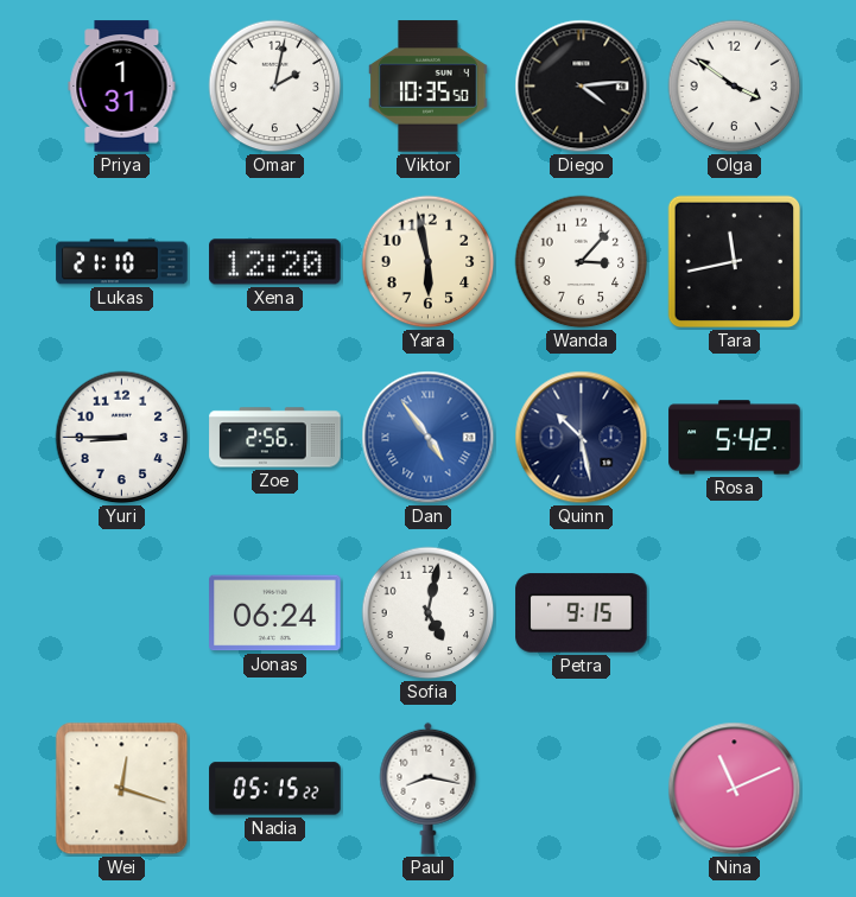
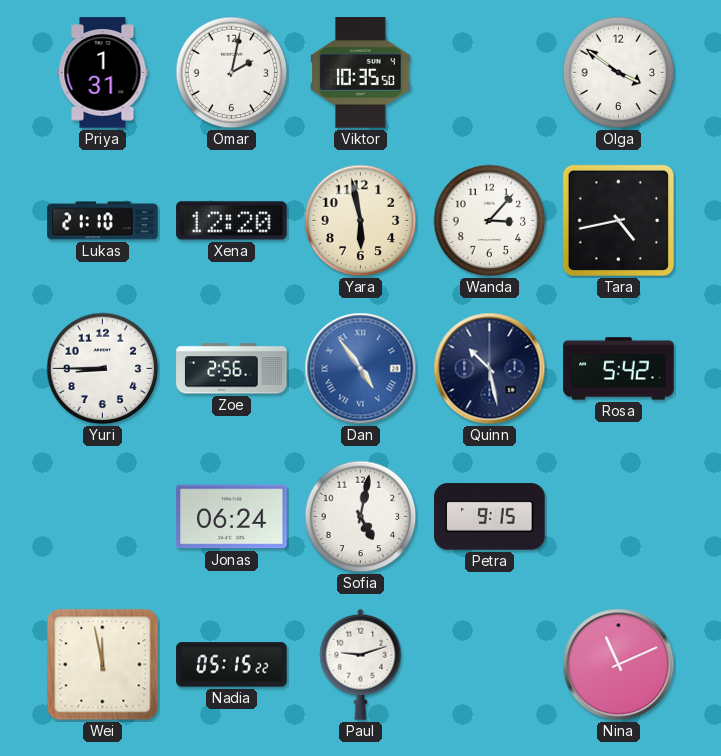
Diego: 4:14 -> none (582, 87)
Tara: 11:43 -> 4:43 (619, 221)
Wei: 12:18 -> 11:58 (103, 665)
Paul: 8:17 -> 9:12 (361, 664)
